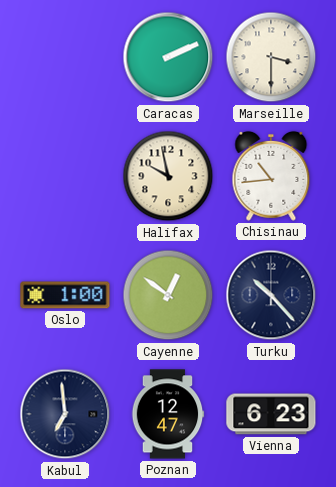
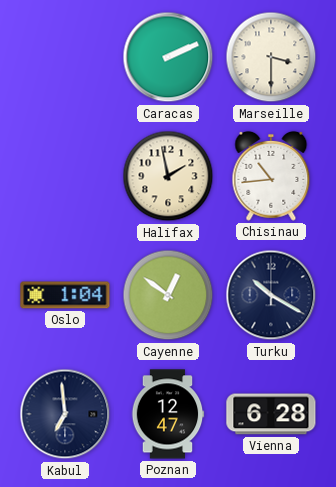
Halifax: 9:58 -> 1:58 (168, 176)
Oslo: 1:00 -> 1:04 (65, 295)
Turku: 10:23 -> 10:20 (271, 295)
Vienna: 6:23 -> 6:28 (271, 414)
